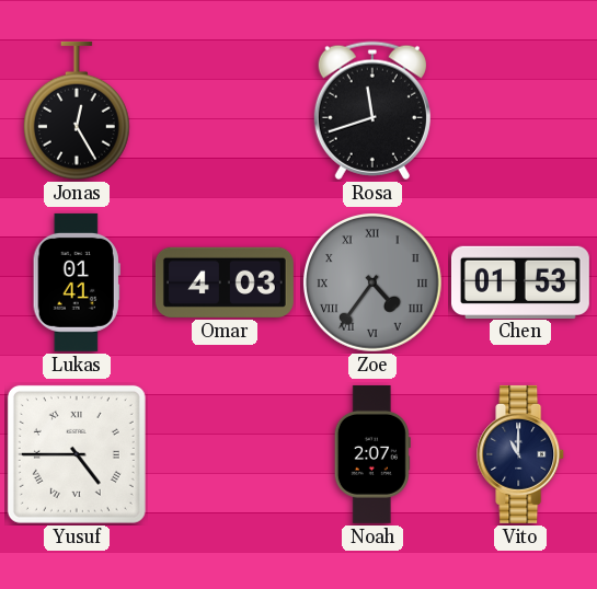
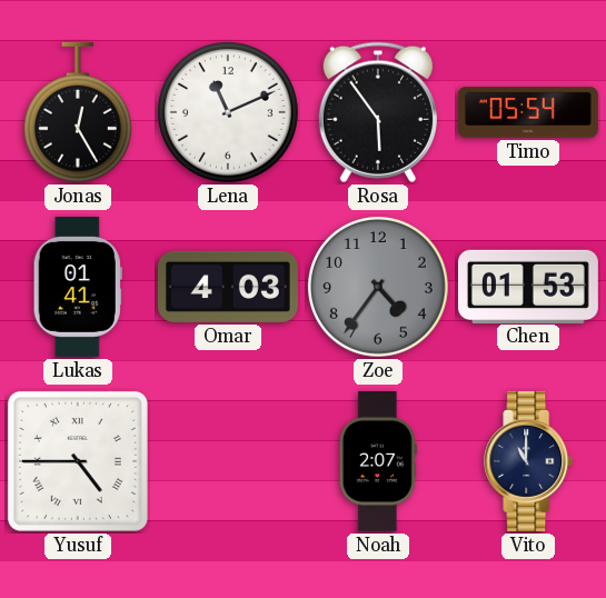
Lena: none -> 11:11 (229, 113)
Rosa: 11:42 -> 5:54 (378, 112)
Timo: none -> 05:54 (528, 112)
Zoe numerals: Roman -> Arabic (379, 288)
